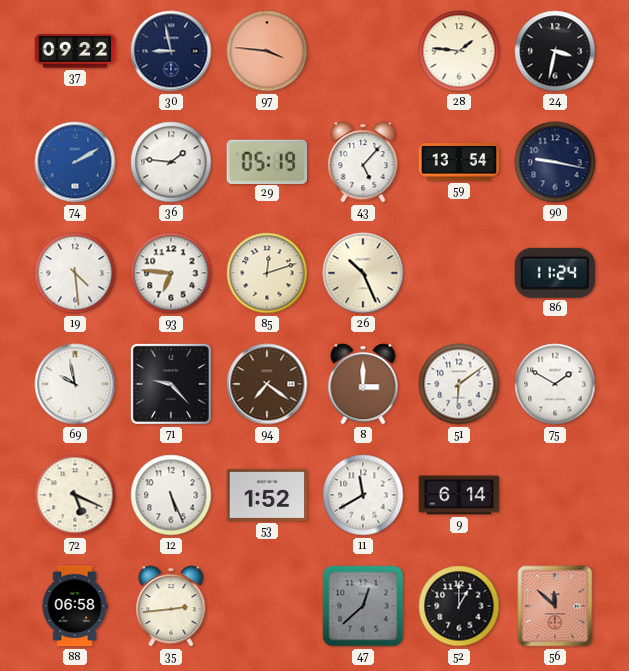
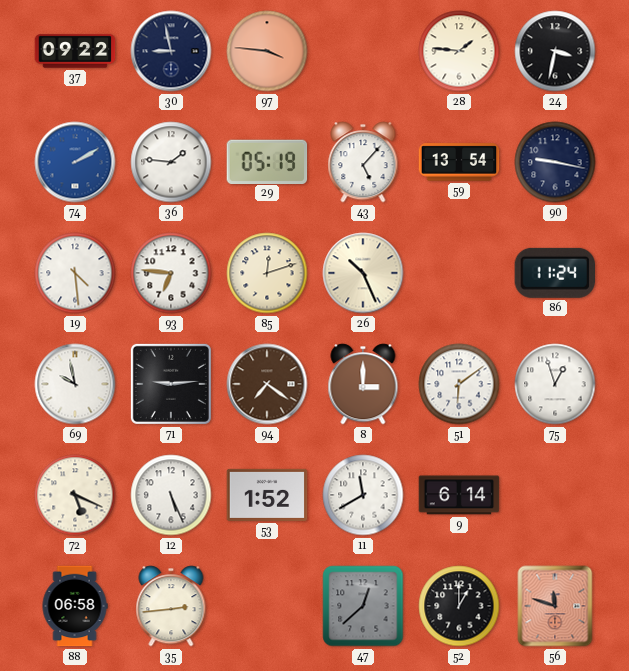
71: 9:23 -> 9:14 (171, 384)
75: 1:50 -> 12:57 (555, 384)
56: 11:52 -> 11:48 (555, 606)
